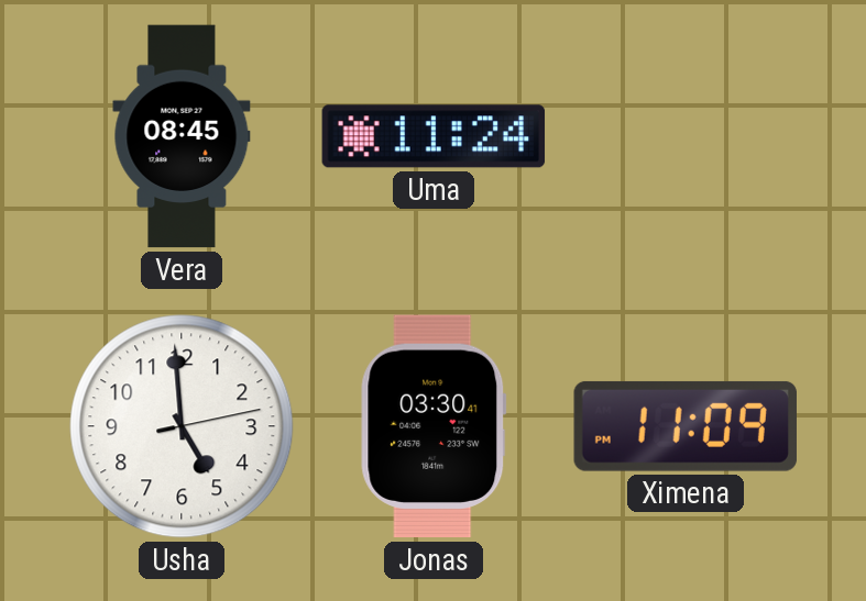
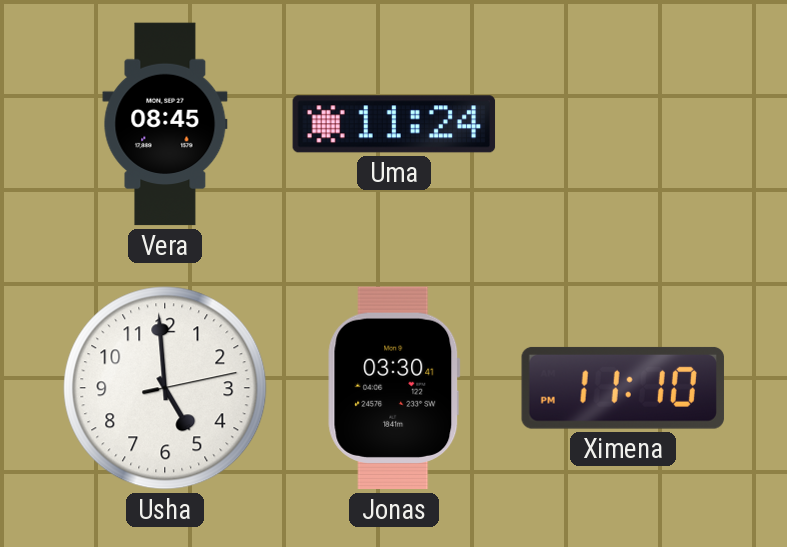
Ximena: 11:09 -> 11:10 (623, 388)
